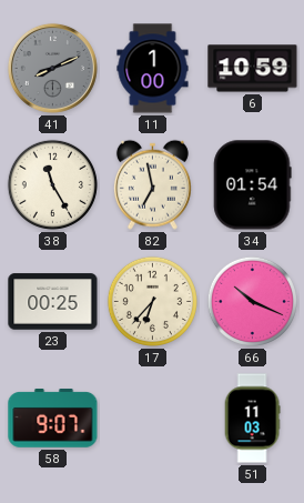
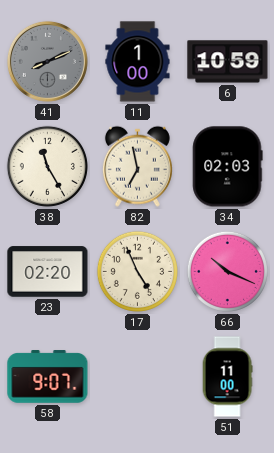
34: 01:54 -> 02:03 (228, 167)
23: 00:25 -> 02:20 (48, 272)
17: 6:37 -> 4:56 (137, 271)
51: 11:03 -> 11:00 (227, 377)
